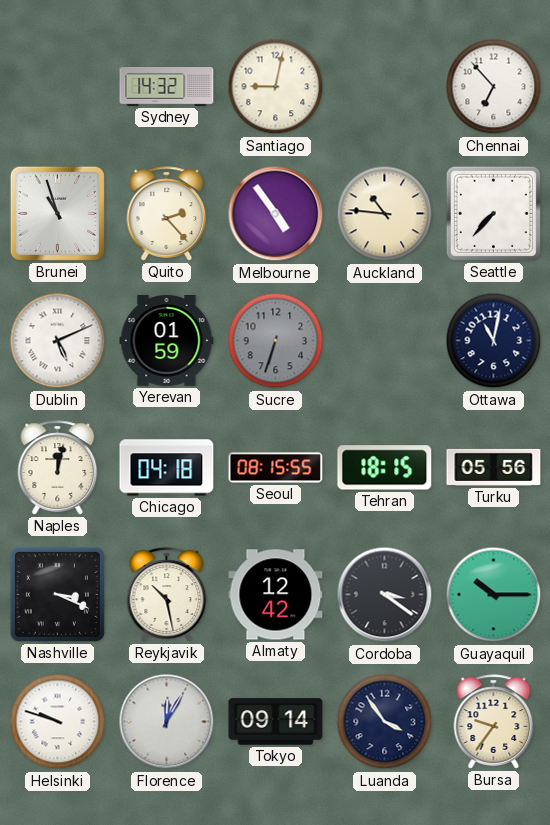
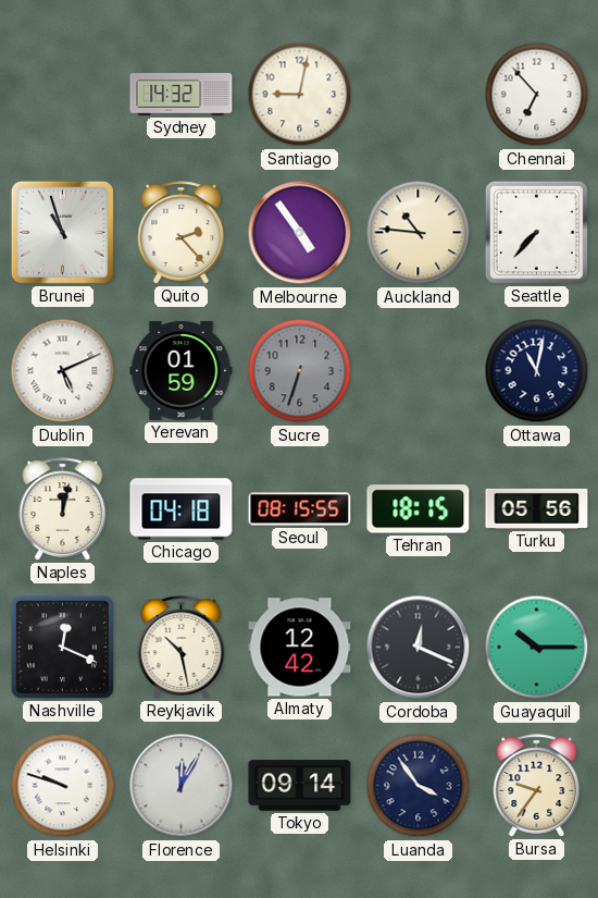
Nashville: 3:19 -> 12:19 (62, 647)
Cordoba: 3:21 -> 12:19 (419, 648)
